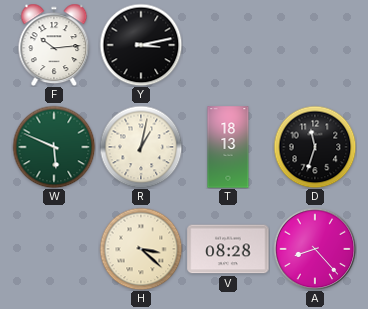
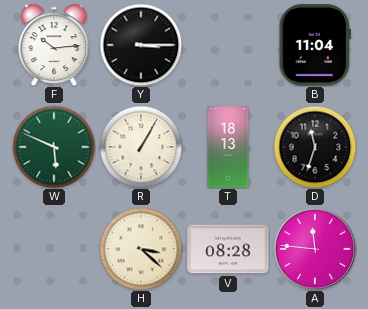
Y: 3:13 -> 3:15 (141, 45)
B: none -> 11:04 (315, 45)
R: 1:02 -> 1:05 (141, 147)
A: 8:23 -> 11:46 (315, 249)
